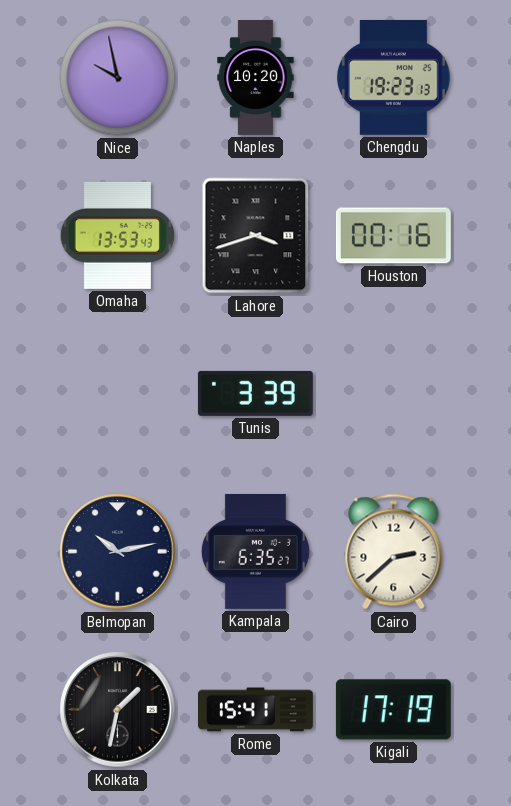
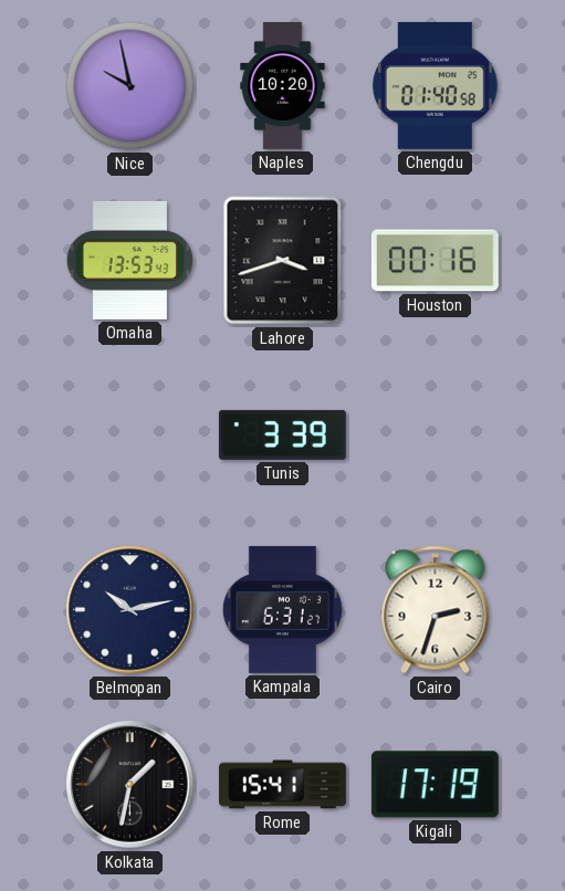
Chengdu: 19:23 -> 01:40 (435, 85)
Kampala: 6:35 -> 6:31 (282, 609)
Cairo: 2:38 -> 2:33 (436, 610)
